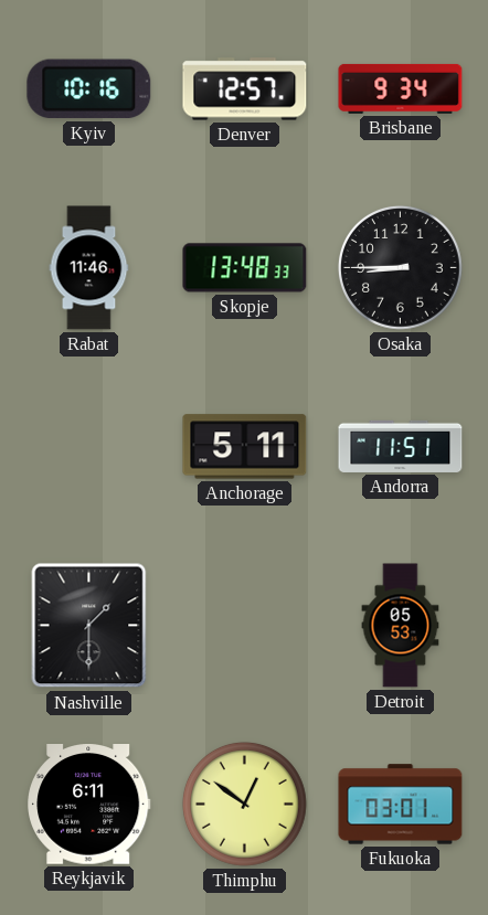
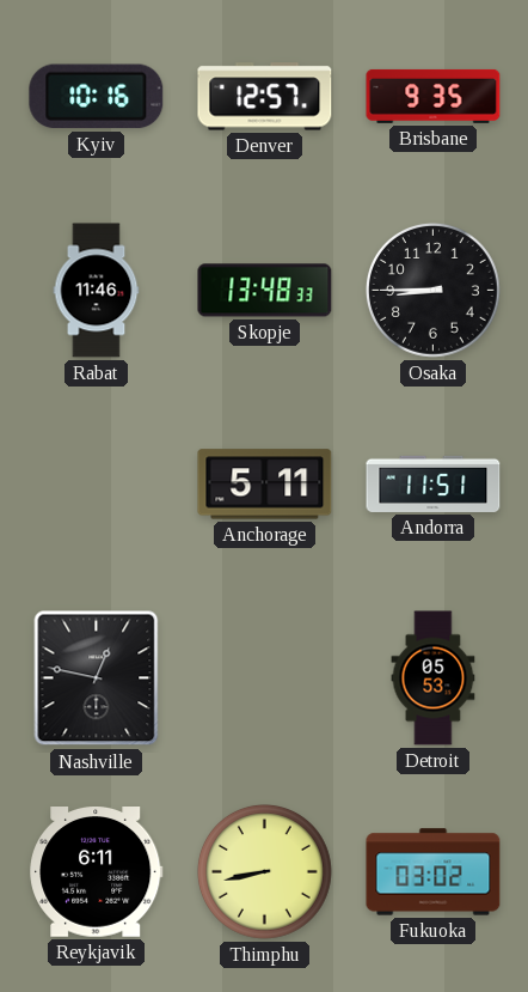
Brisbane: 9:34 -> 9:35 (434, 96)
Nashville: 1:30 -> 12:47 (97, 678)
Thimphu: 12:51 -> 8:43 (265, 872)
Fukuoka: 03:01 -> 03:02 (434, 872)
